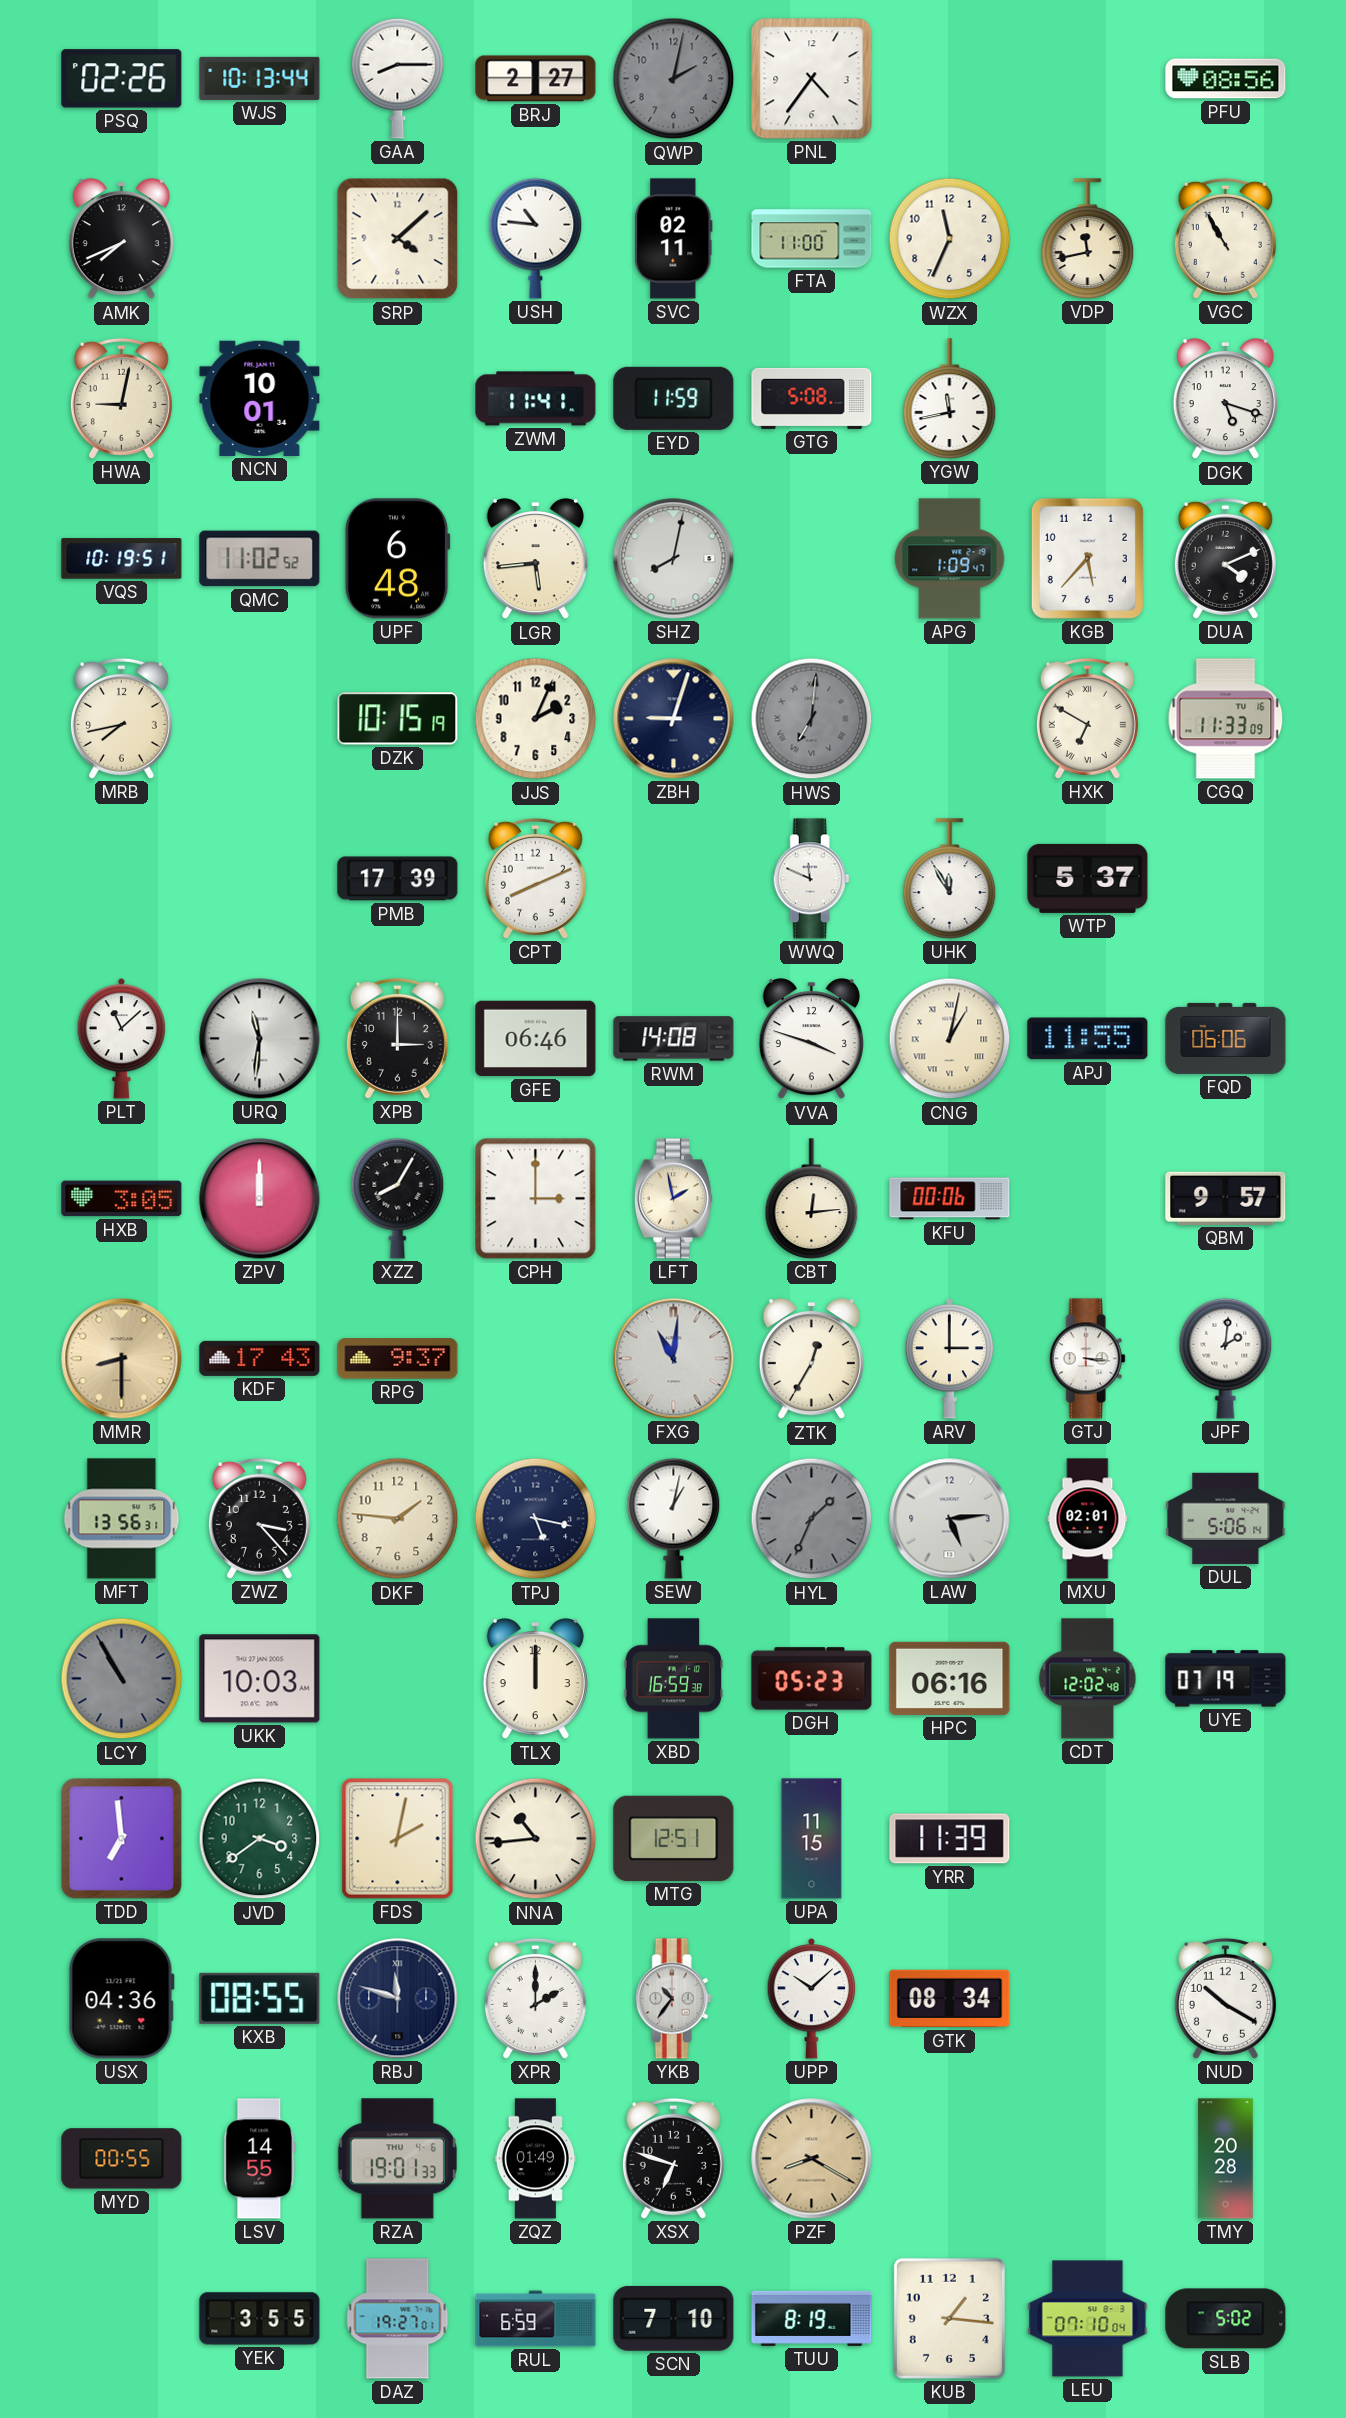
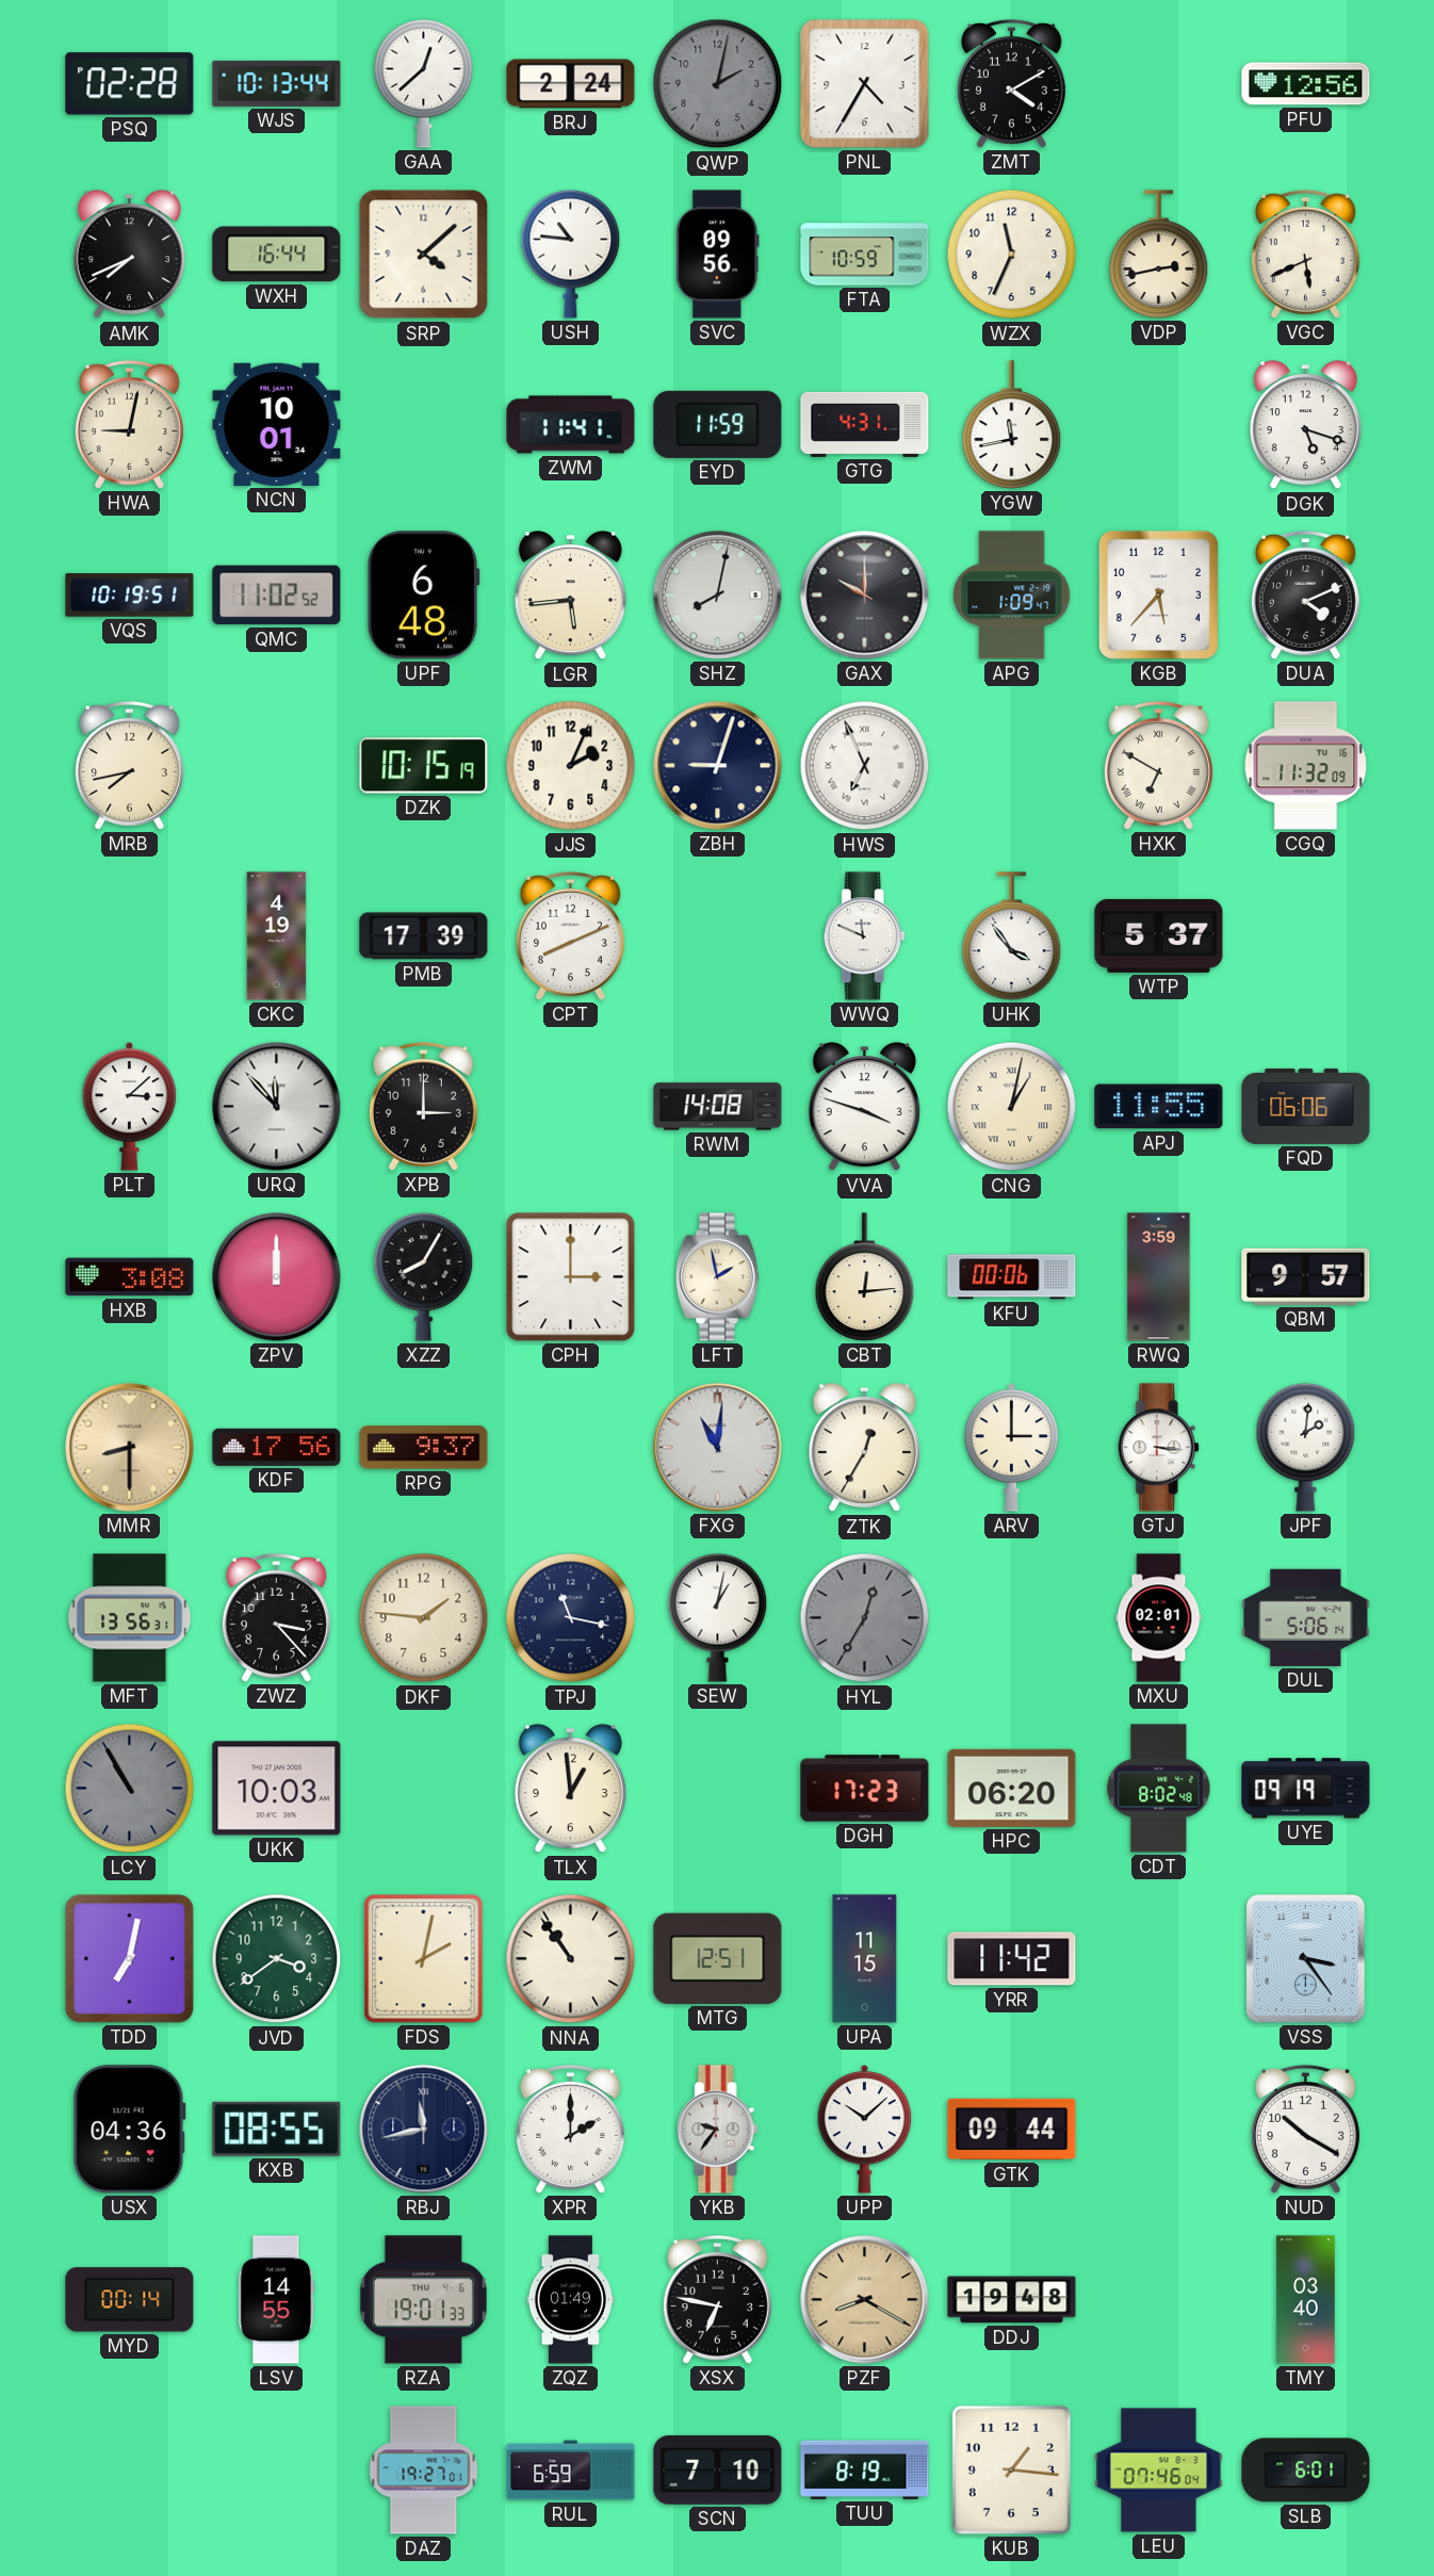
PSQ: 02:26 -> 02:28 (130, 84)
GAA: 8:15 -> 12:38 (424, 83)
BRJ: 2:27 -> 2:24 (571, 84)
PNL: 4:36 -> 4:35 (865, 84)
ZMT: none -> 4:10 (1011, 83)
PFU: 08:56 -> 12:56 (1306, 84)
WXH: none -> 16:44 (277, 255)
SVC: 02:11 -> 09:56 (718, 255)
FTA: 11:00 -> 10:59 (865, 255)
VDP: 11:43 -> 2:43 (1159, 255)
VGC: 10:55 -> 5:41 (1305, 254)
GTG: 5:08 -> 4:31 (865, 424)
GAX: none -> 10:00 (865, 596)
HWS: 7:01 -> 6:56 (865, 766)
HWS dial: grey -> white (865, 766)
CGQ: 11:33 -> 11:32 (1306, 766)
CKC: none -> 4:19 (277, 936)
UHK: 11:55 -> 3:54 (1012, 936)
PLT: 11:08 -> 3:08 (130, 1106)
URQ: 11:31 -> 11:53 (277, 1107)
GFE: 06:46 -> none (536, 1039)
HXB: 3:05 -> 3:08 (130, 1277)
RWQ: none -> 3:59 (1159, 1277)
KDF: 17:43 -> 17:56 (277, 1447)
TPJ: 5:17 -> 11:17 (571, 1618)
HYL: 1:34 -> 12:35 (865, 1618)
LAW: 5:14 -> none (950, 1519)
TLX: 12:00 -> 12:59 (570, 1789)
XBD: 16:59 -> none (674, 1679)
DGH: 05:23 -> 17:23 (865, 1789)
HPC: 06:16 -> 06:20 (1012, 1788)
CDT: 12:02 -> 8:02 (1159, 1789)
UYE: 07:19 -> 09:19 (1306, 1789)
TDD: 6:59 -> 7:02 (130, 1959)
NNA: 10:44 -> 10:54 (571, 1959)
YRR: 11:39 -> 11:42 (1012, 1959)
VSS: none -> 3:24 (1306, 1959)
RBJ: 11:48 -> 11:43 (424, 2130)
YKB: 10:36 -> 9:36 (717, 2130)
GTK: 08:34 -> 09:44 (1012, 2130)
MYD: 00:55 -> 00:14 (130, 2300)
XSX: 6:48 -> 6:47 (717, 2299)
DDJ: none -> 19:48 (1012, 2300)
TMY: 20:28 -> 03:40 (1306, 2300)
YEK: 3:55 -> none (260, 2319)
LEU: 07:10 -> 07:46 (1159, 2471)
SLB: 5:02 -> 6:01 (1306, 2471)
